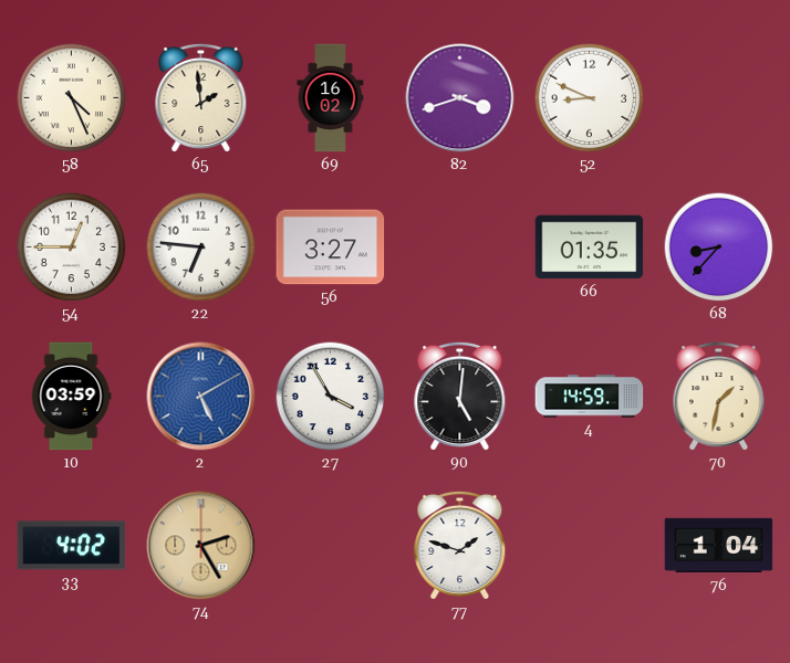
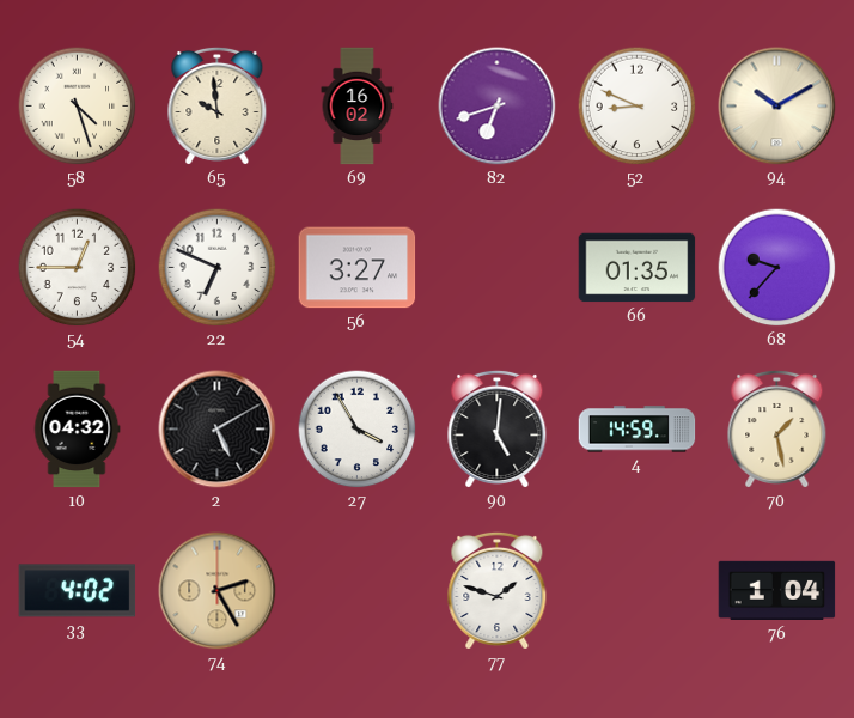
58: 4:26 -> 4:27 (78, 107)
65: 1:59 -> 9:59 (218, 105)
82: 3:42 -> 6:42 (498, 107)
94: none -> 10:10 (777, 107)
22: 6:46 -> 6:49 (218, 268)
68: 8:37 -> 9:37 (777, 268)
10: 03:59 -> 04:32 (77, 430)
2 dial: blue -> black (218, 430)
70: 1:32 -> 1:28 (777, 428)
